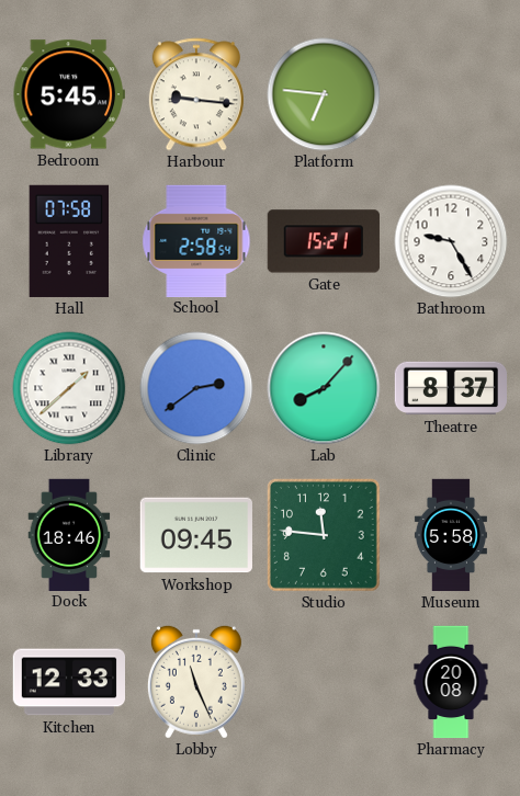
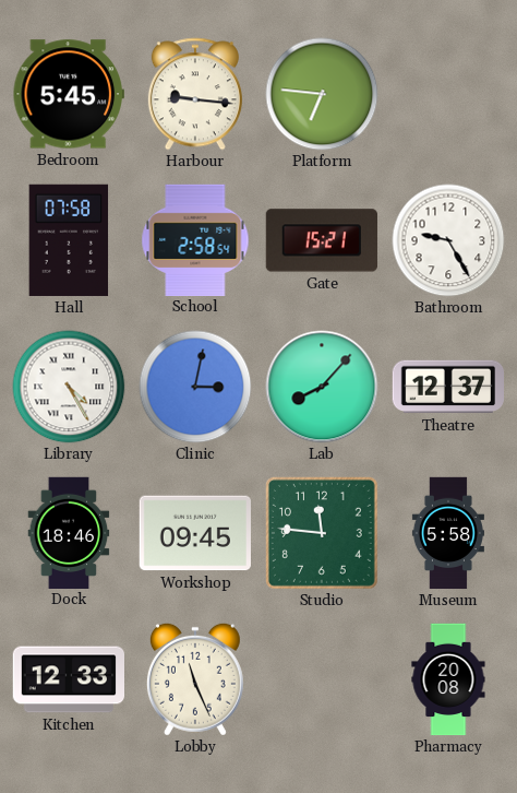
Library: 1:38 -> 4:25 (69, 387)
Clinic: 2:39 -> 3:02 (195, 387)
Theatre: 8:37 -> 12:37 (447, 387)
